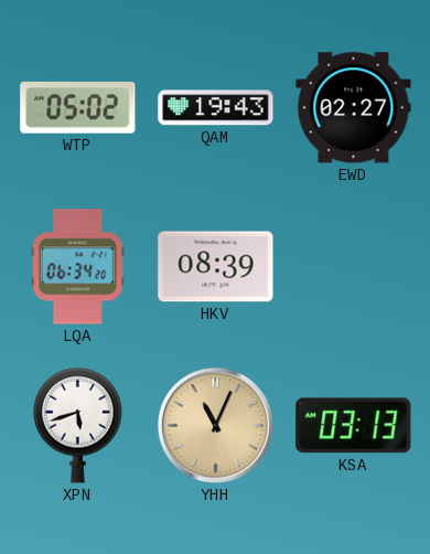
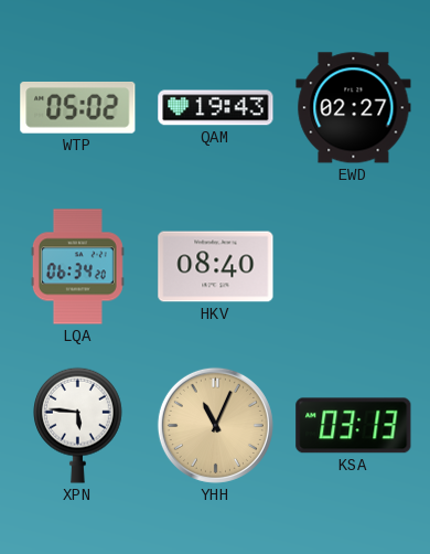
HKV: 08:39 -> 08:40 (216, 267)
XPN: 5:42 -> 5:46 (78, 425)
